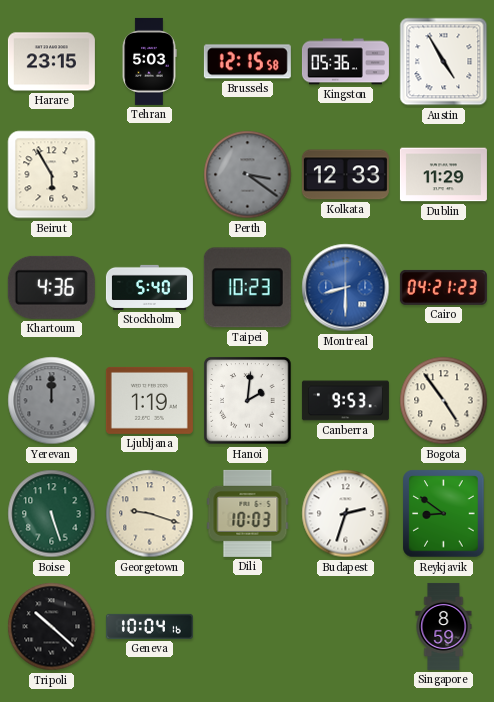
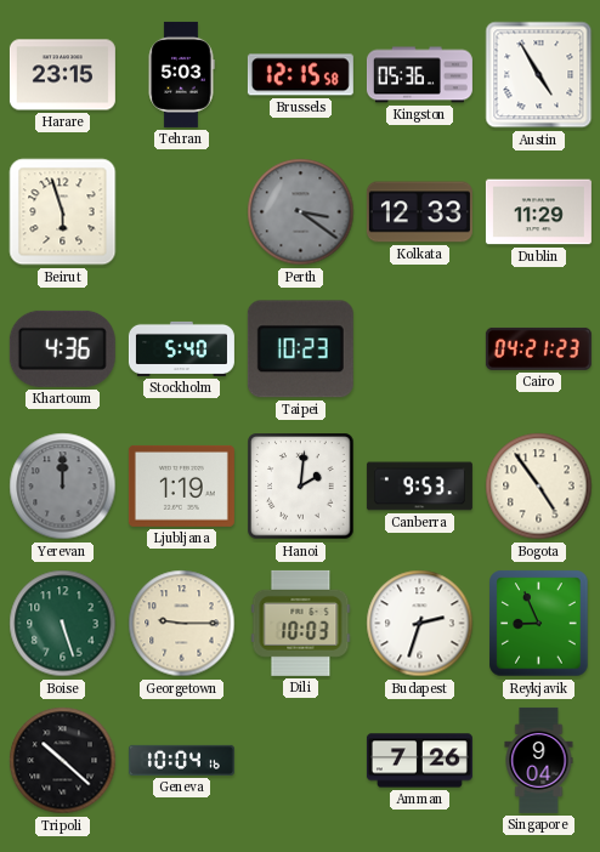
Beirut: 5:55 -> 5:57 (63, 212)
Montreal: 8:30 -> none (346, 288)
Georgetown: 9:18 -> 9:15 (182, 624)
Reykjavik: 8:51 -> 8:56 (539, 624)
Amman: none -> 7:26 (419, 761)
Singapore: 8:59 -> 9:04 (539, 760)
